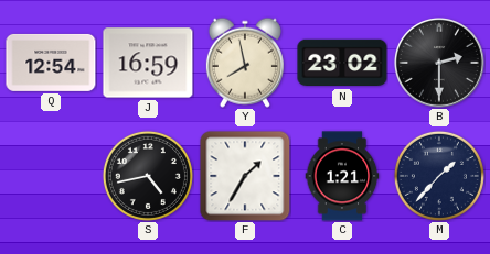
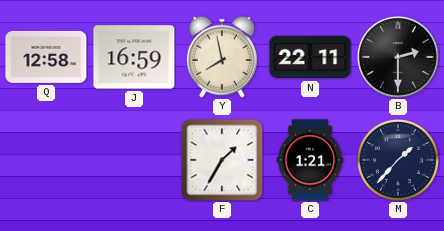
Q: 12:54 -> 12:58 (46, 57)
N: 23:02 -> 22:11 (310, 57)
S: 4:43 -> none (148, 176)
